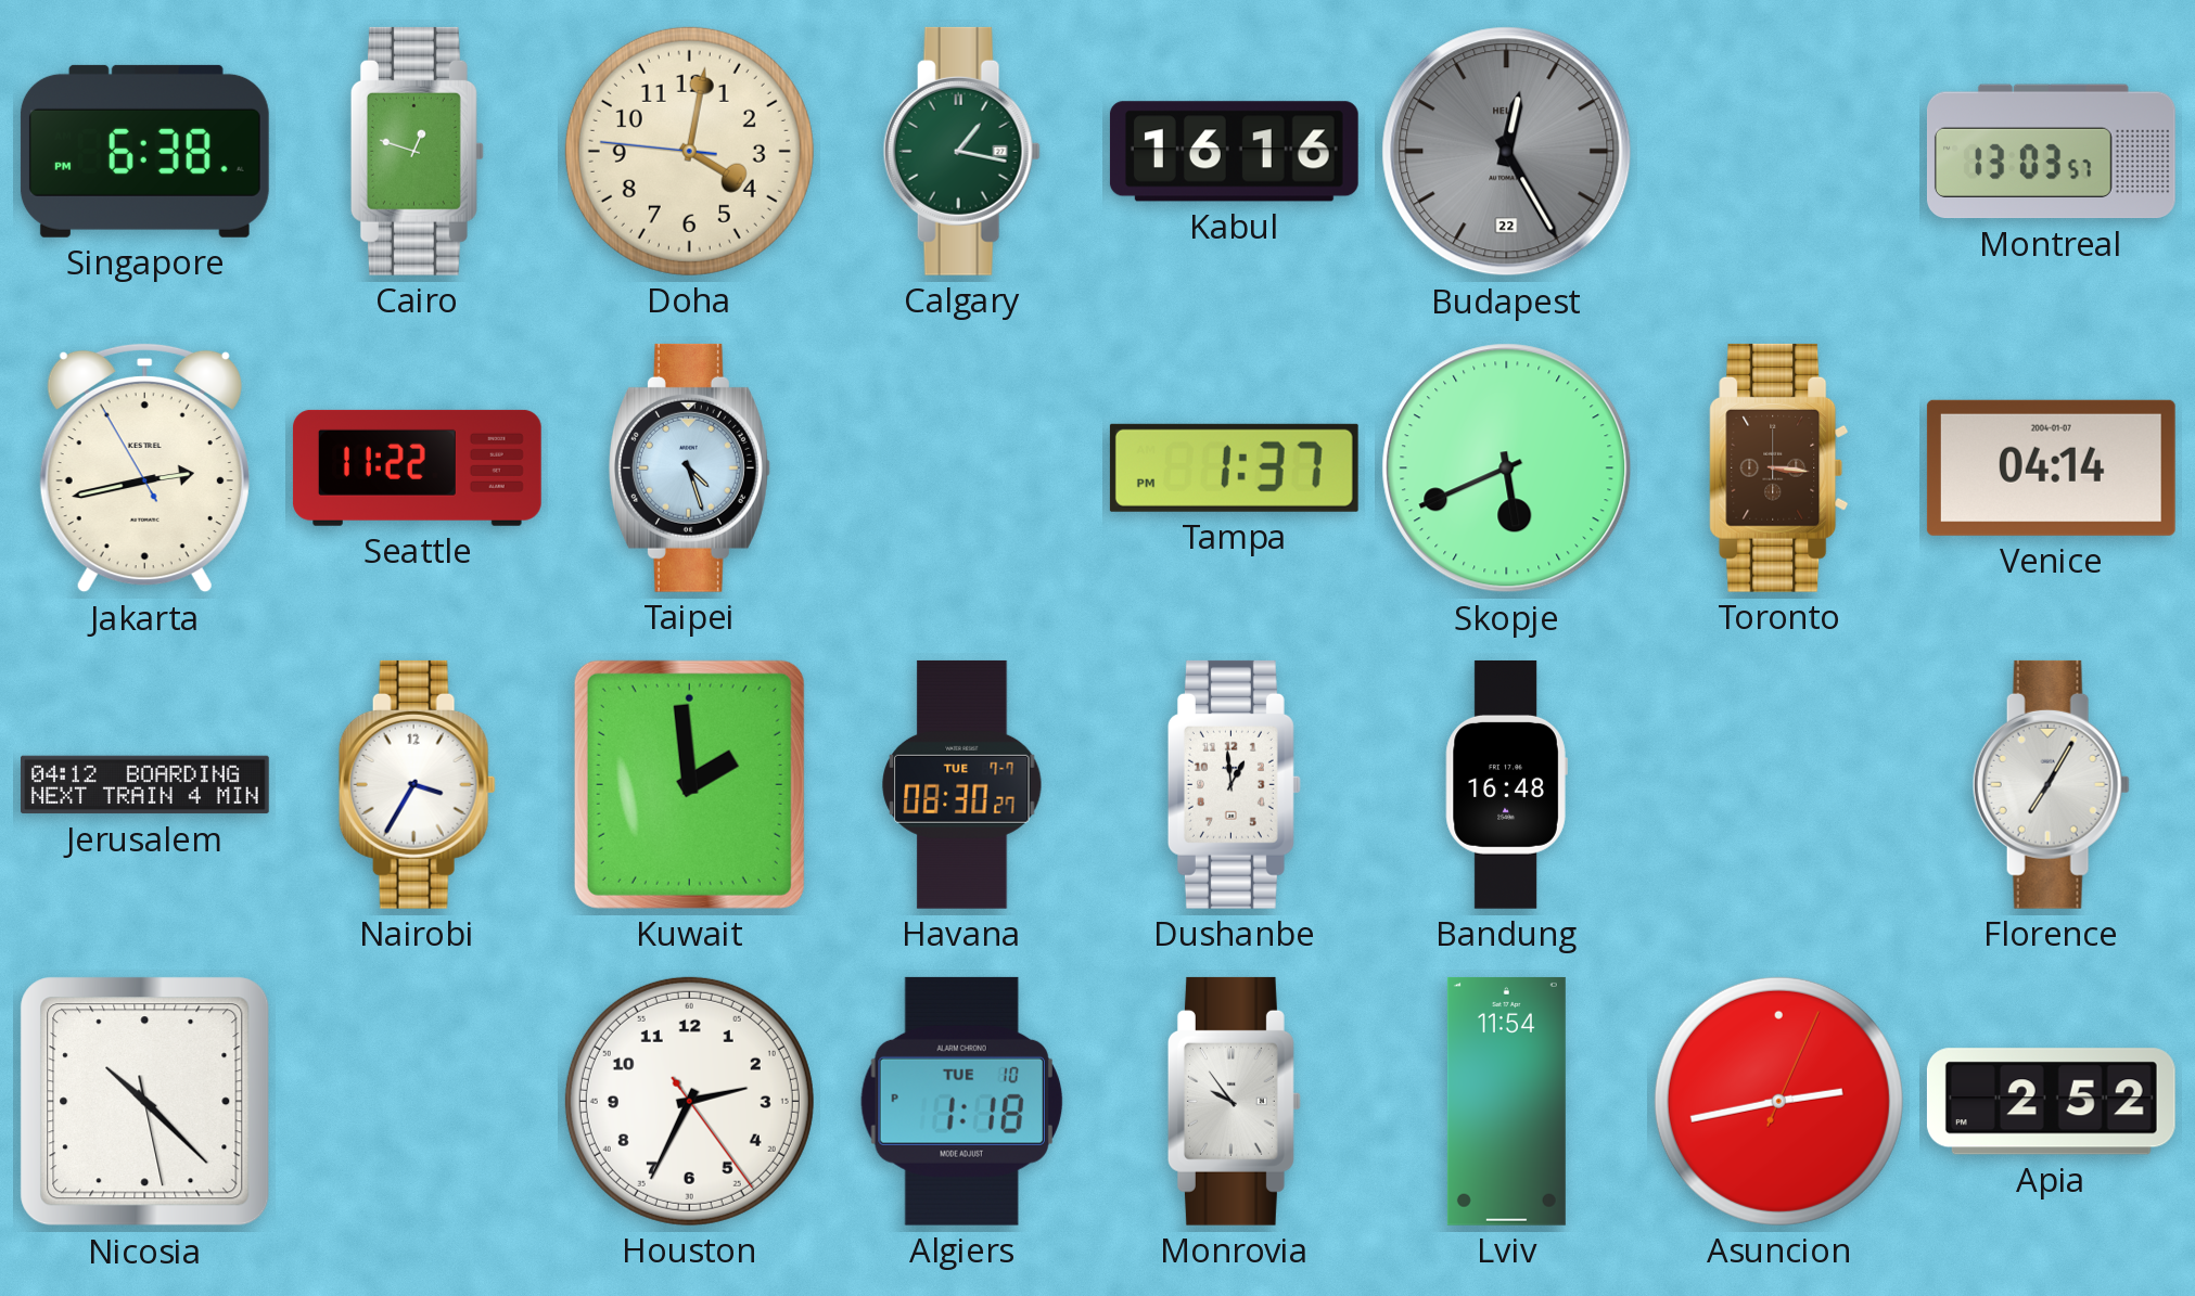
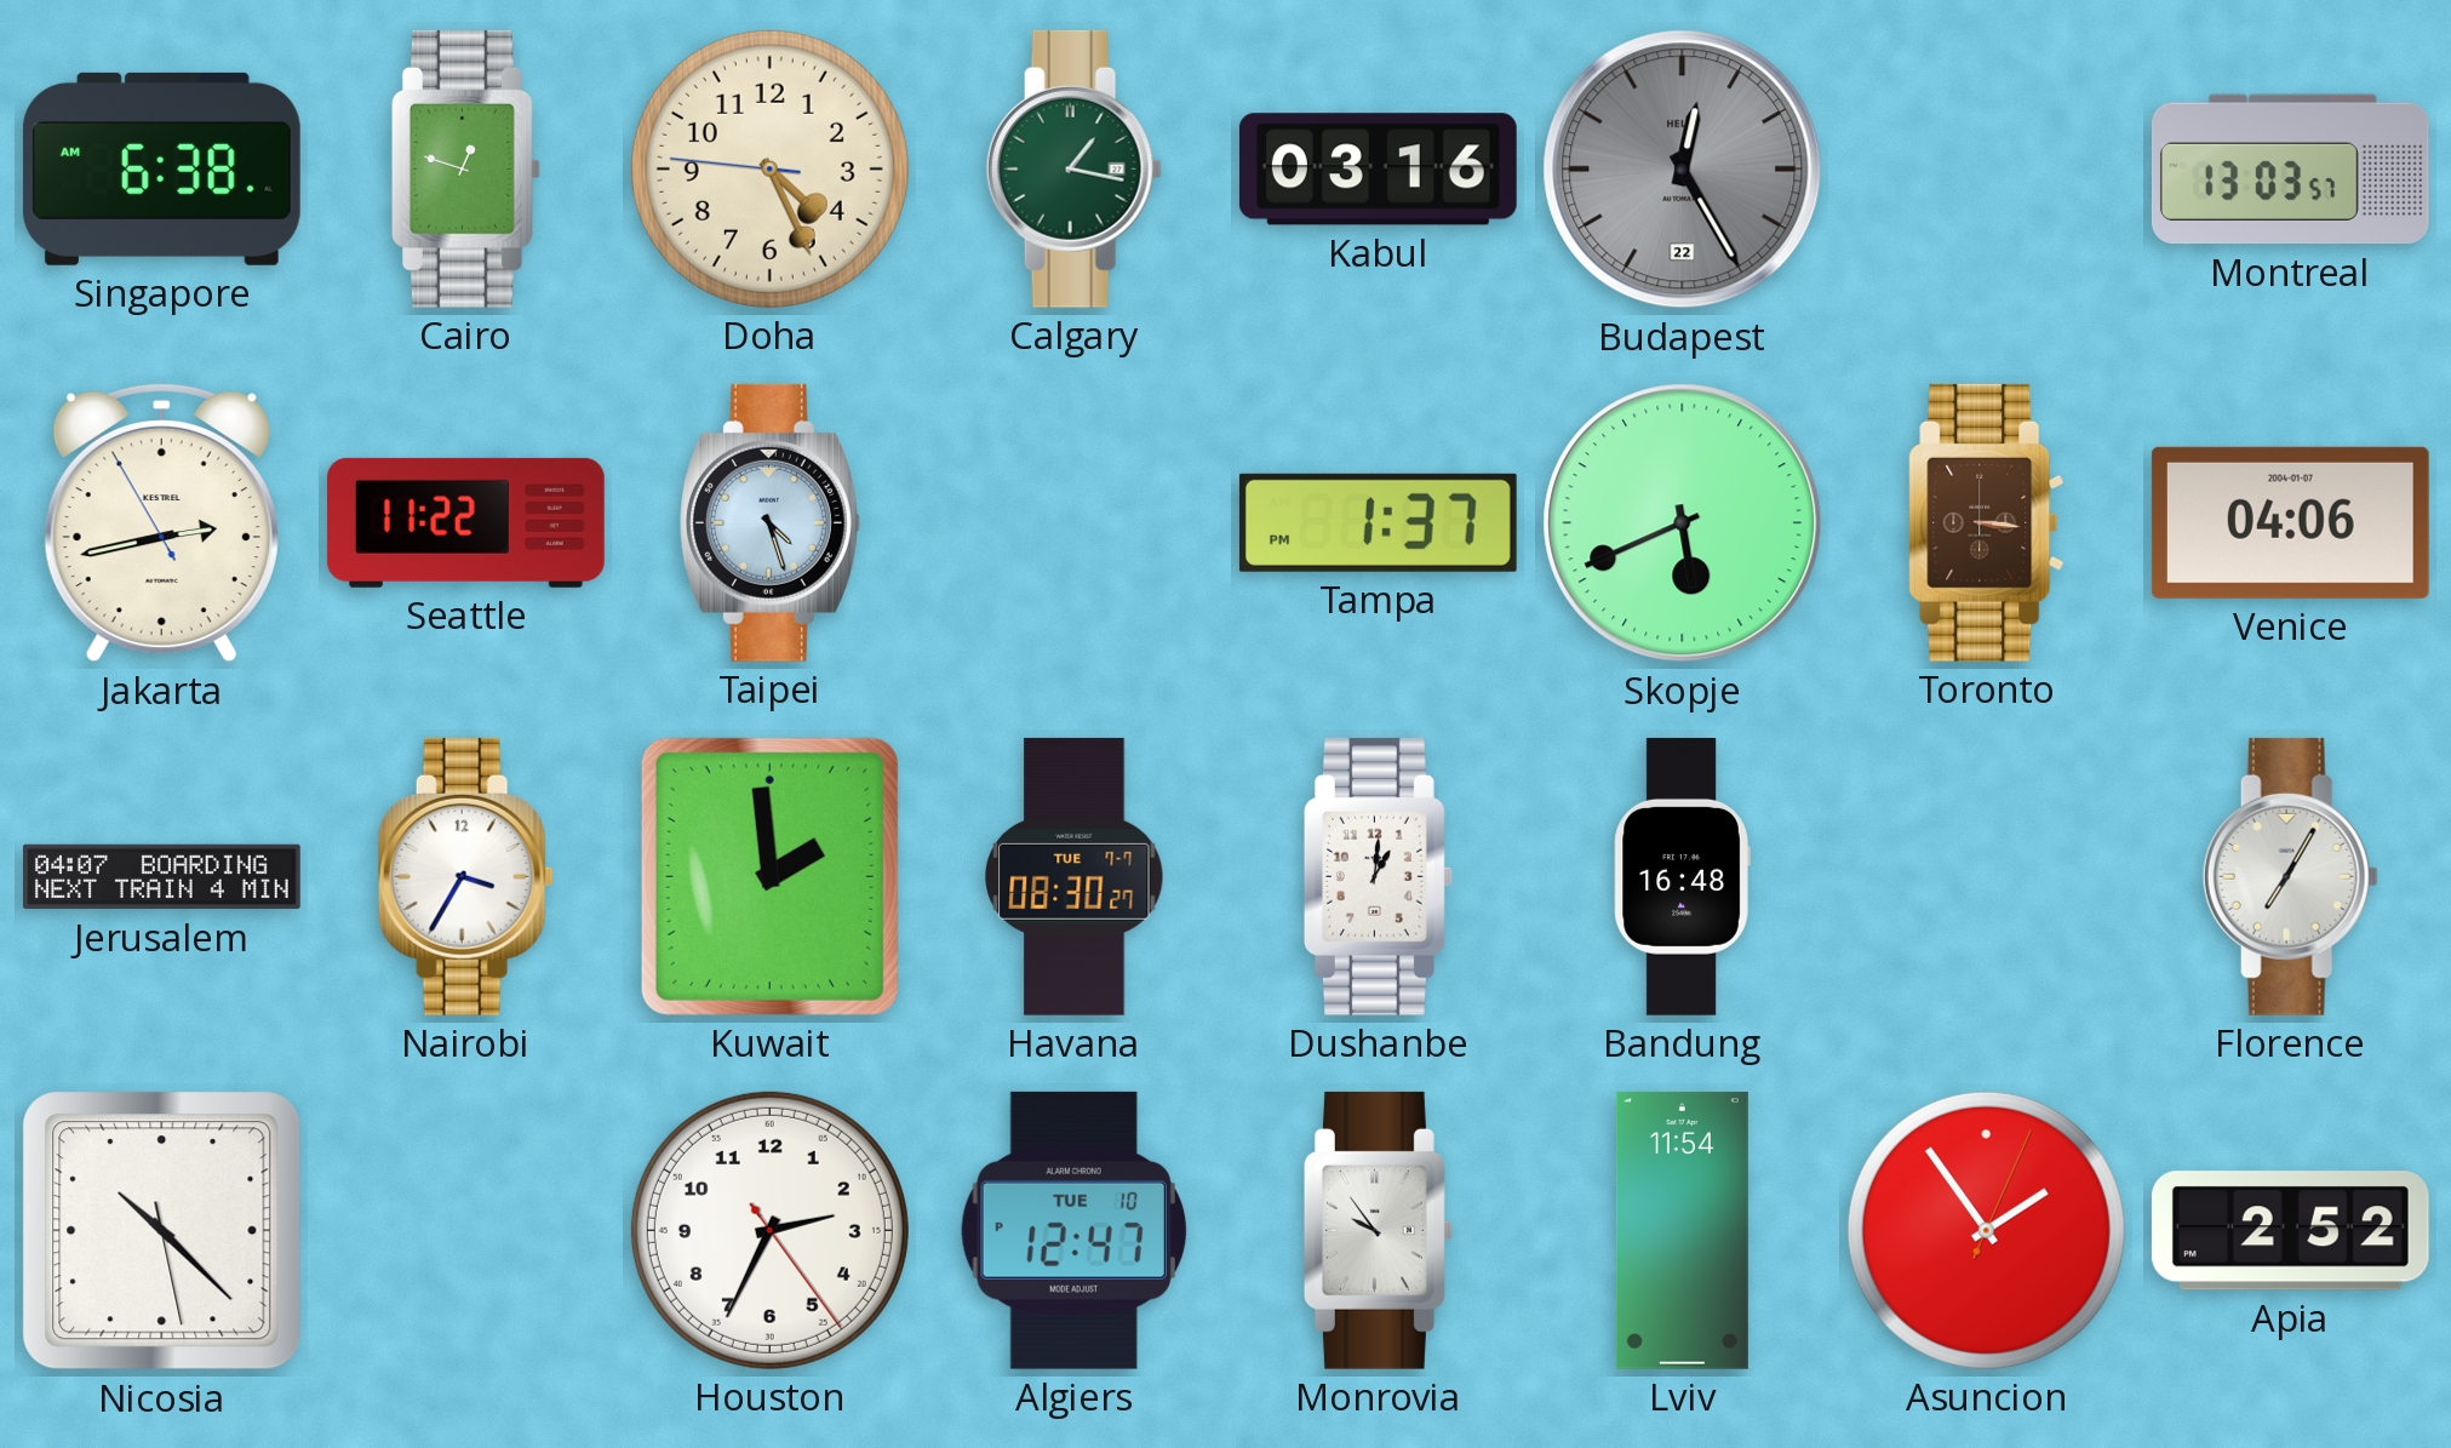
Singapore: 6:38 PM -> 6:38 AM (161, 168)
Doha: 4:01 -> 4:25 (769, 168)
Kabul: 16:16 -> 03:16 (1378, 170)
Venice: 04:14 -> 04:06 (2290, 522)
Jerusalem: 04:12 -> 04:07 (162, 877)
Dushanbe: 12:59 -> 1:01 (1378, 876)
Algiers: 1:18 -> 12:47 (1073, 1230)
Asuncion: 2:43 -> 1:54 (1986, 1230)
